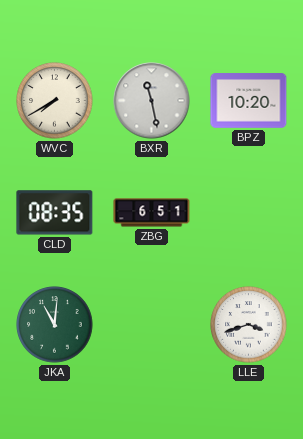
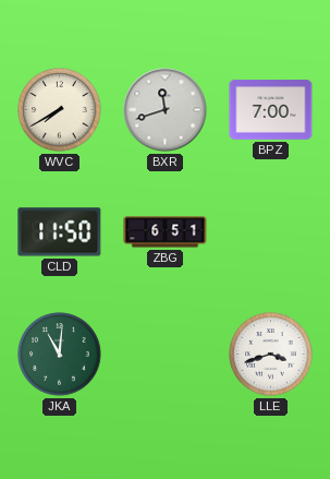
BXR: 11:28 -> 11:42 (166, 110)
BPZ: 10:20 -> 7:00 (271, 110)
CLD: 08:35 -> 11:50 (60, 232)
